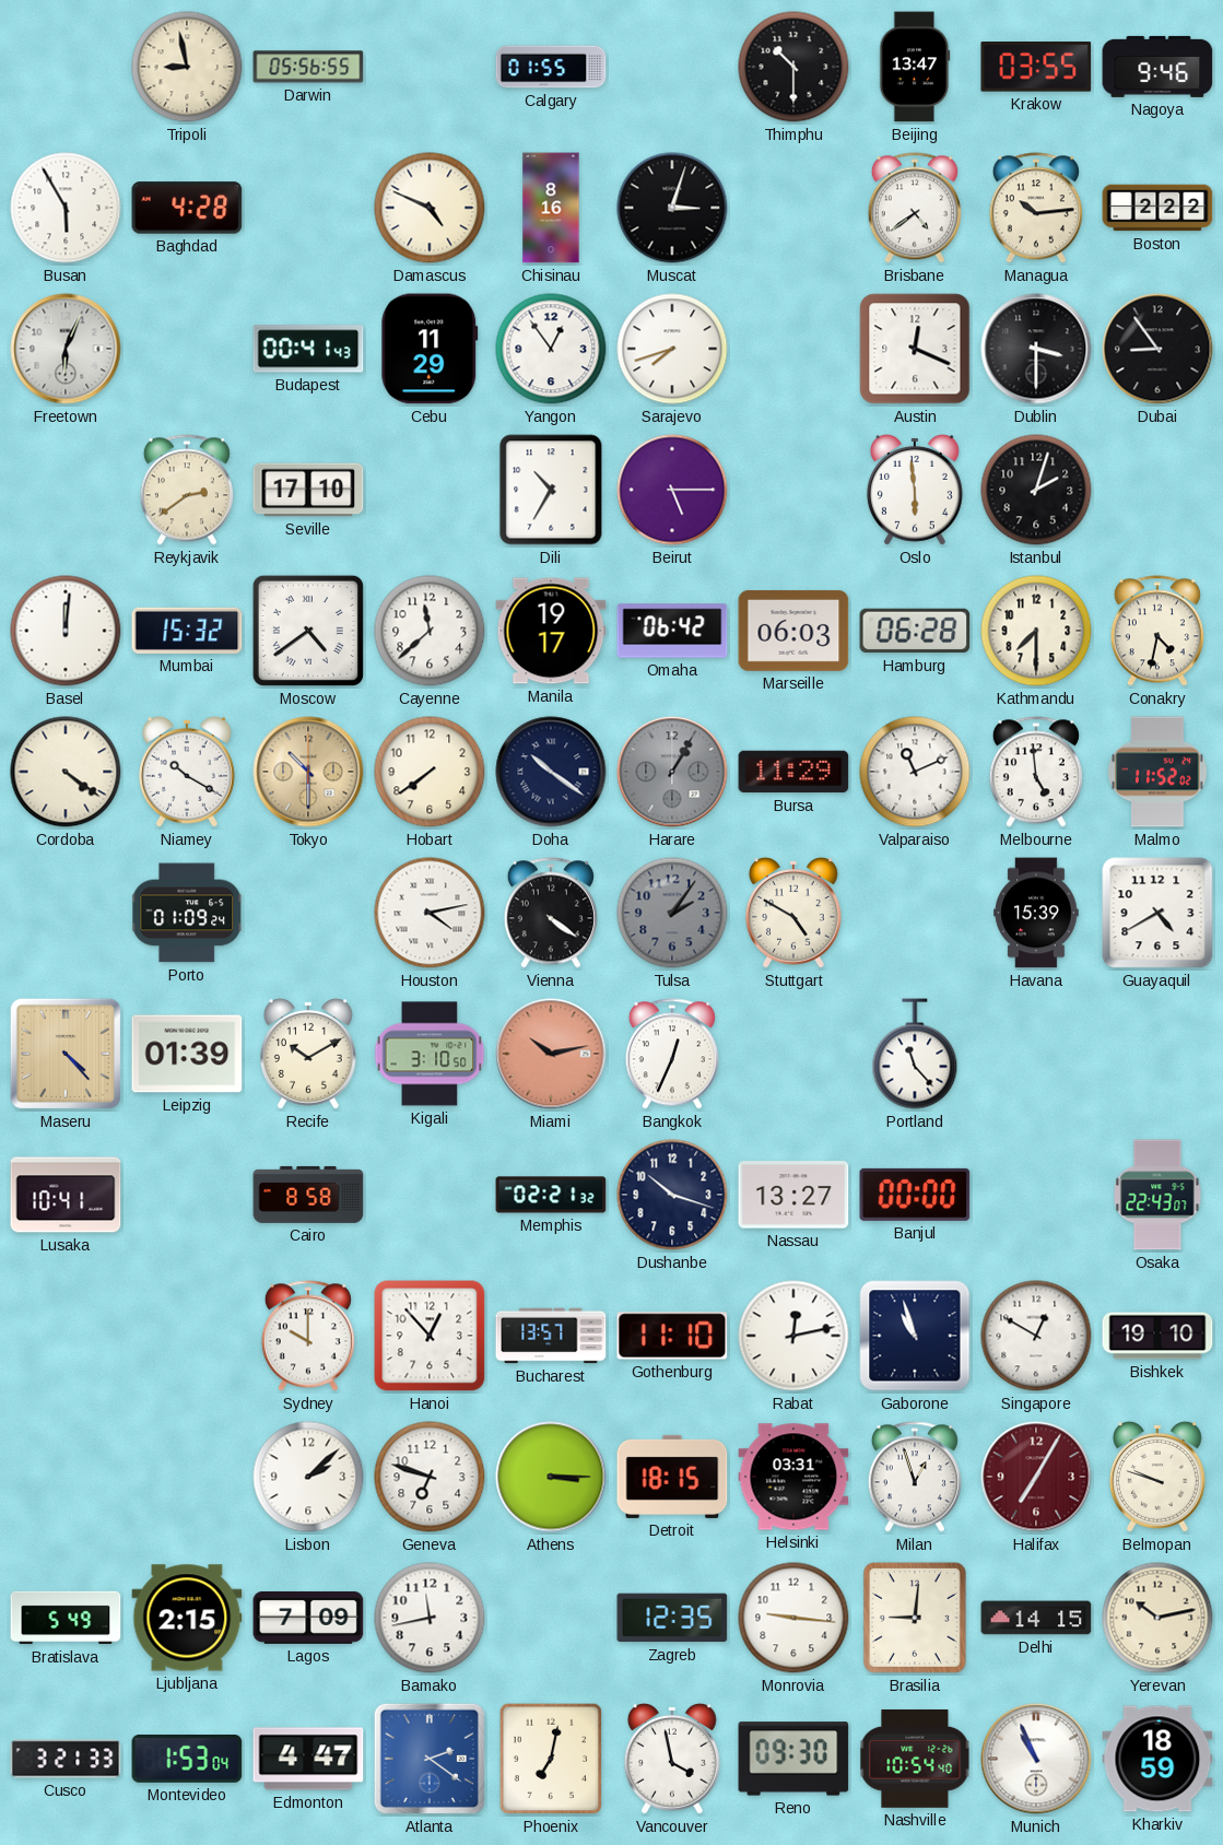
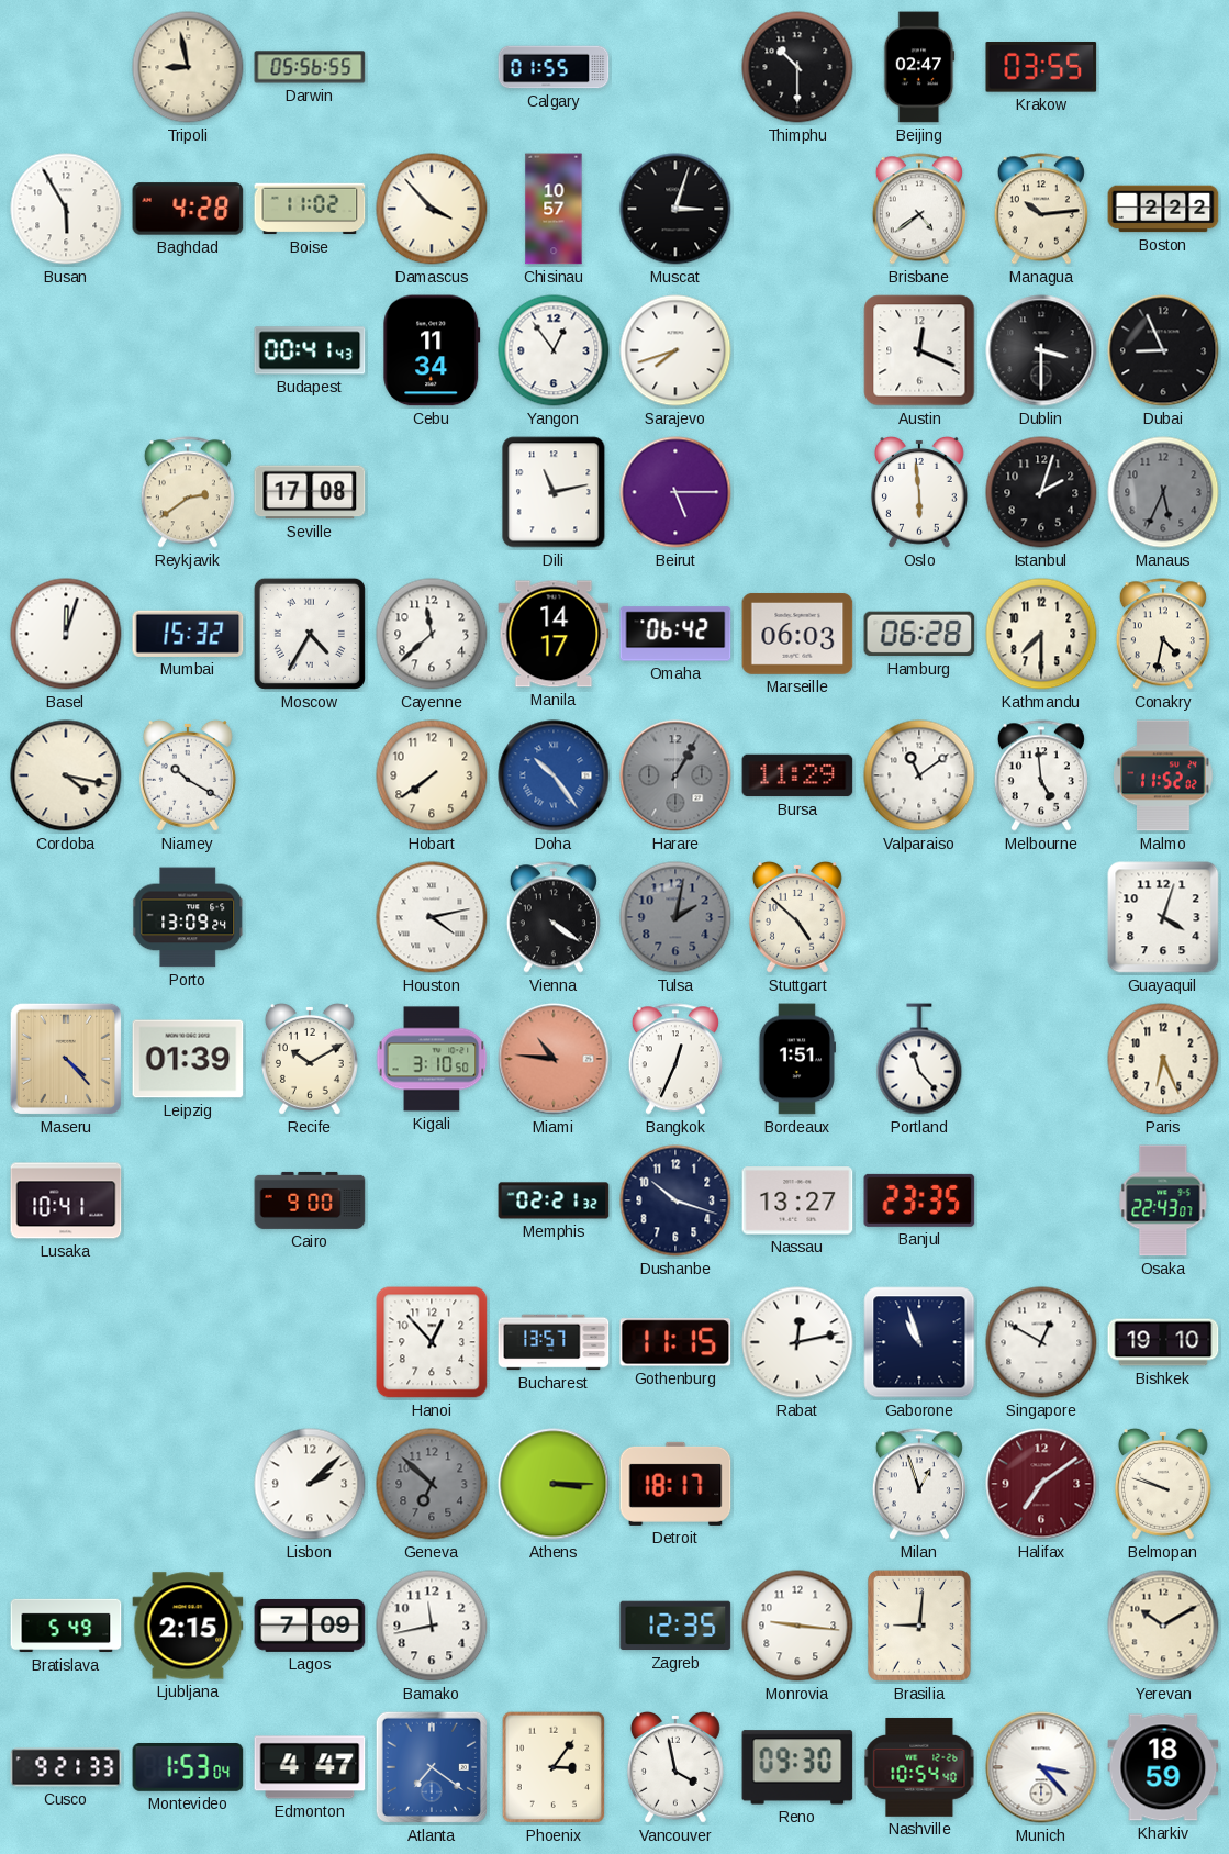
Beijing: 13:47 -> 02:47 (919, 67)
Nagoya: 9:46 -> none (1157, 67)
Boise: none -> 11:02 (310, 209)
Damascus: 4:49 -> 3:53 (432, 209)
Chisinau: 8:16 -> 10:57 (554, 209)
Freetown: 6:04 -> none (66, 349)
Cebu: 11:29 -> 11:34 (432, 350)
Dubai: 8:54 -> 8:56 (1163, 350)
Seville: 17:10 -> 17:08 (310, 492)
Dili: 10:35 -> 11:13 (554, 492)
Manaus: none -> 5:34 (1163, 492)
Basel: 12:01 -> 12:03 (66, 634)
Moscow: 4:39 -> 4:35 (310, 634)
Manila: 19:17 -> 14:17 (554, 634)
Cordoba: 4:21 -> 4:17 (66, 775)
Tokyo: 10:30 -> none (308, 772)
Doha: 10:21 -> 10:24 (554, 775)
Doha dial: navy -> blue (554, 775)
Valparaiso: 11:11 -> 11:09 (919, 775)
Porto: 01:09 -> 13:09 (189, 917)
Tulsa: 2:06 -> 2:02 (675, 917)
Stuttgart: 4:50 -> 4:52 (797, 917)
Havana: 15:39 -> none (1036, 913)
Guayaquil: 4:40 -> 4:03 (1163, 917)
Miami: 10:13 -> 10:46 (554, 1059)
Bordeaux: none -> 1:51 (796, 1059)
Paris: none -> 6:26 (1163, 1059)
Cairo: 8:58 -> 9:00 (310, 1200)
Banjul: 00:00 -> 23:35 (919, 1200)
Sydney: 10:00 -> none (308, 1336)
Gothenburg: 11:10 -> 11:15 (675, 1342)
Geneva: 6:48 -> 6:52 (432, 1484)
Geneva dial: white -> grey (432, 1484)
Detroit: 18:15 -> 18:17 (675, 1484)
Helsinki: 03:31 -> none (793, 1477)
Halifax: 7:05 -> 7:09 (1041, 1484)
Delhi: 14:15 -> none (1036, 1618)
Yerevan: 10:13 -> 10:10 (1163, 1626)
Cusco: 3:21 -> 9:21 (66, 1767)
Atlanta: 2:21 -> 7:21 (432, 1767)
Phoenix: 7:02 -> 3:06 (554, 1767)
Munich: 10:56 -> 3:23 (1041, 1767)
